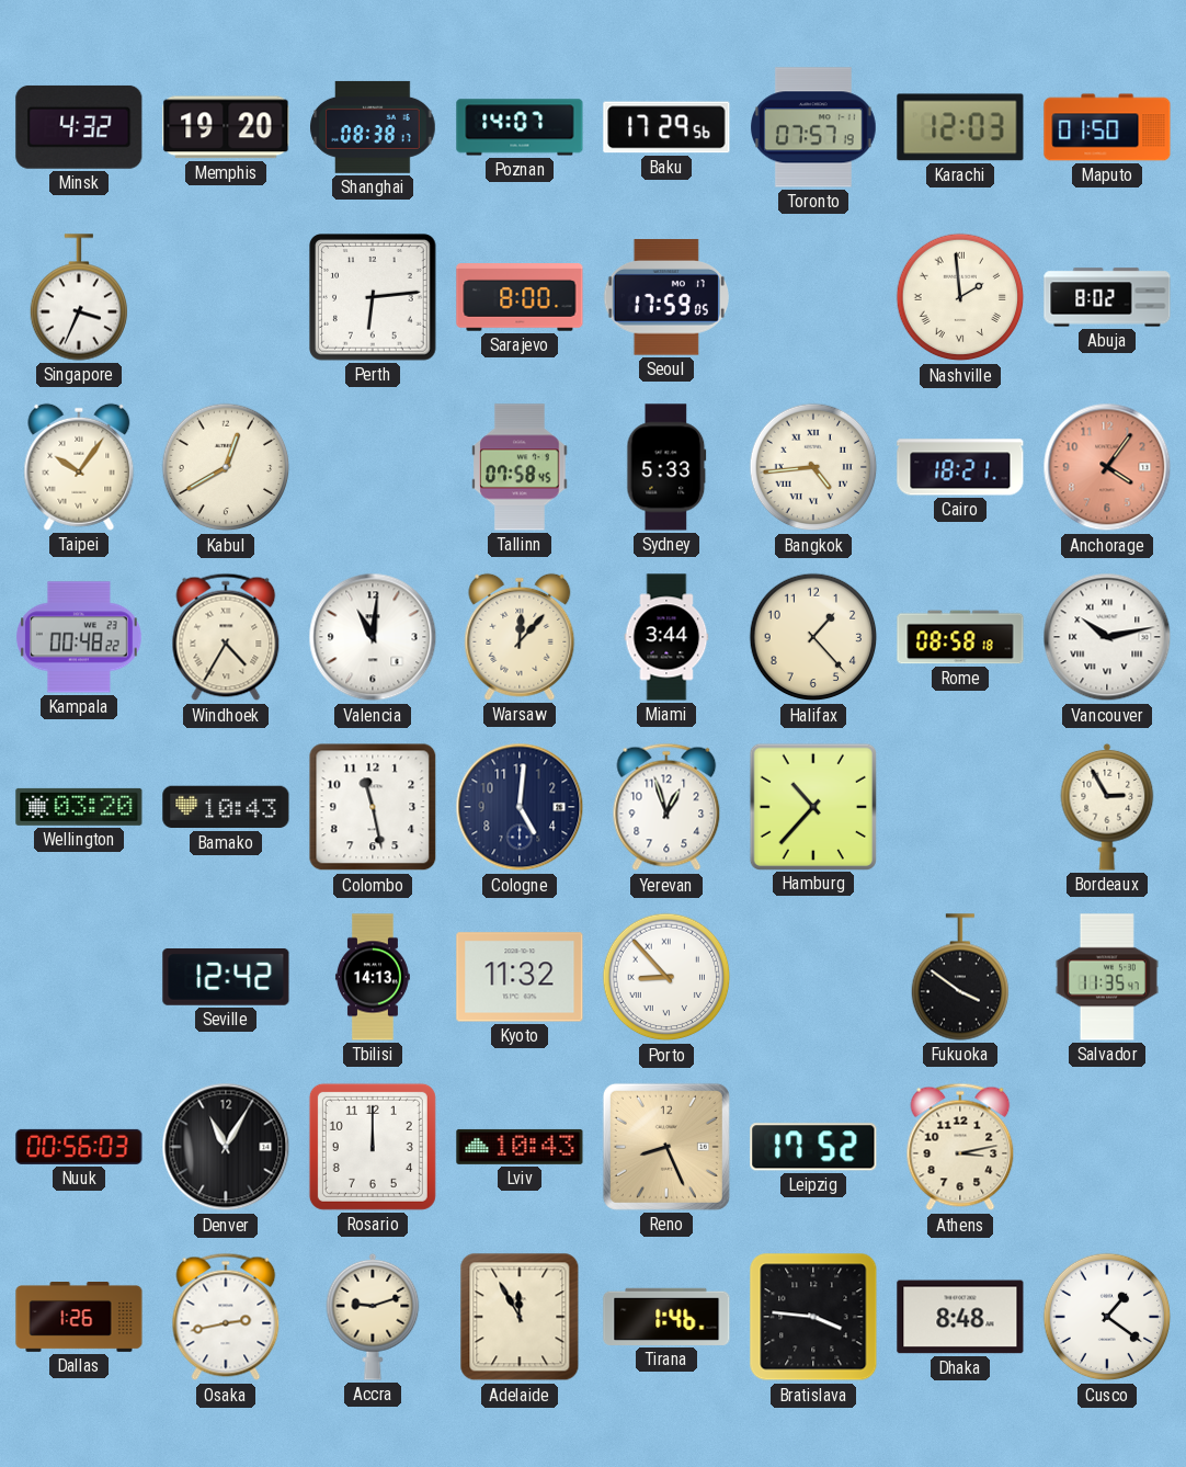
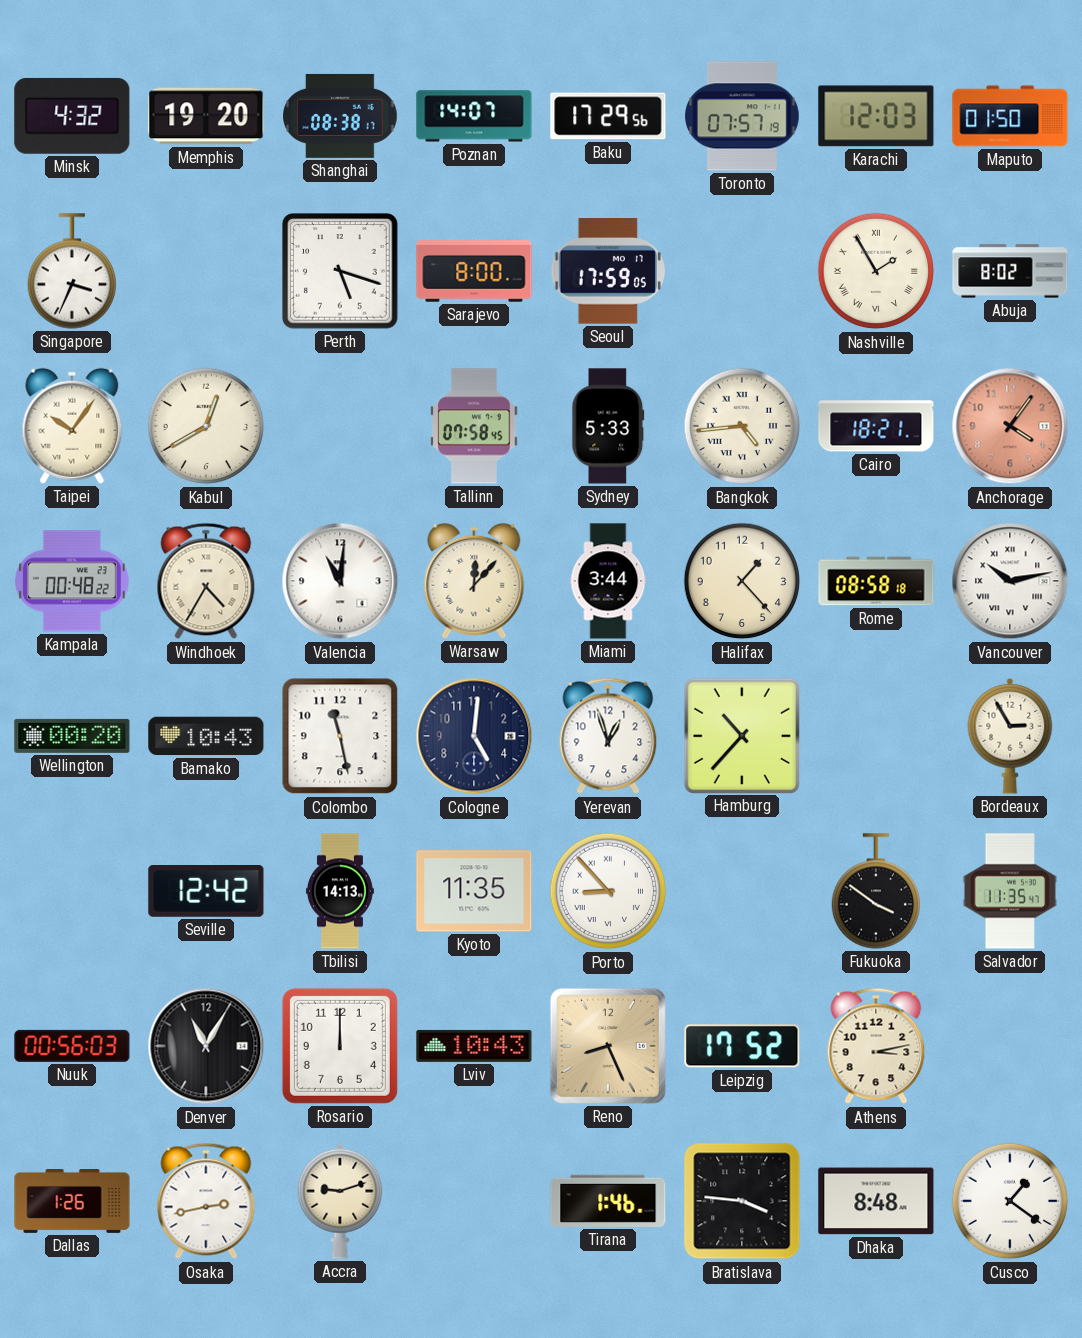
Perth: 6:14 -> 5:18 (340, 271)
Nashville: 1:59 -> 1:55 (876, 271)
Wellington: 03:20 -> 00:20 (72, 736)
Kyoto: 11:32 -> 11:35 (474, 891)
Adelaide: 11:55 -> none (520, 1317)
